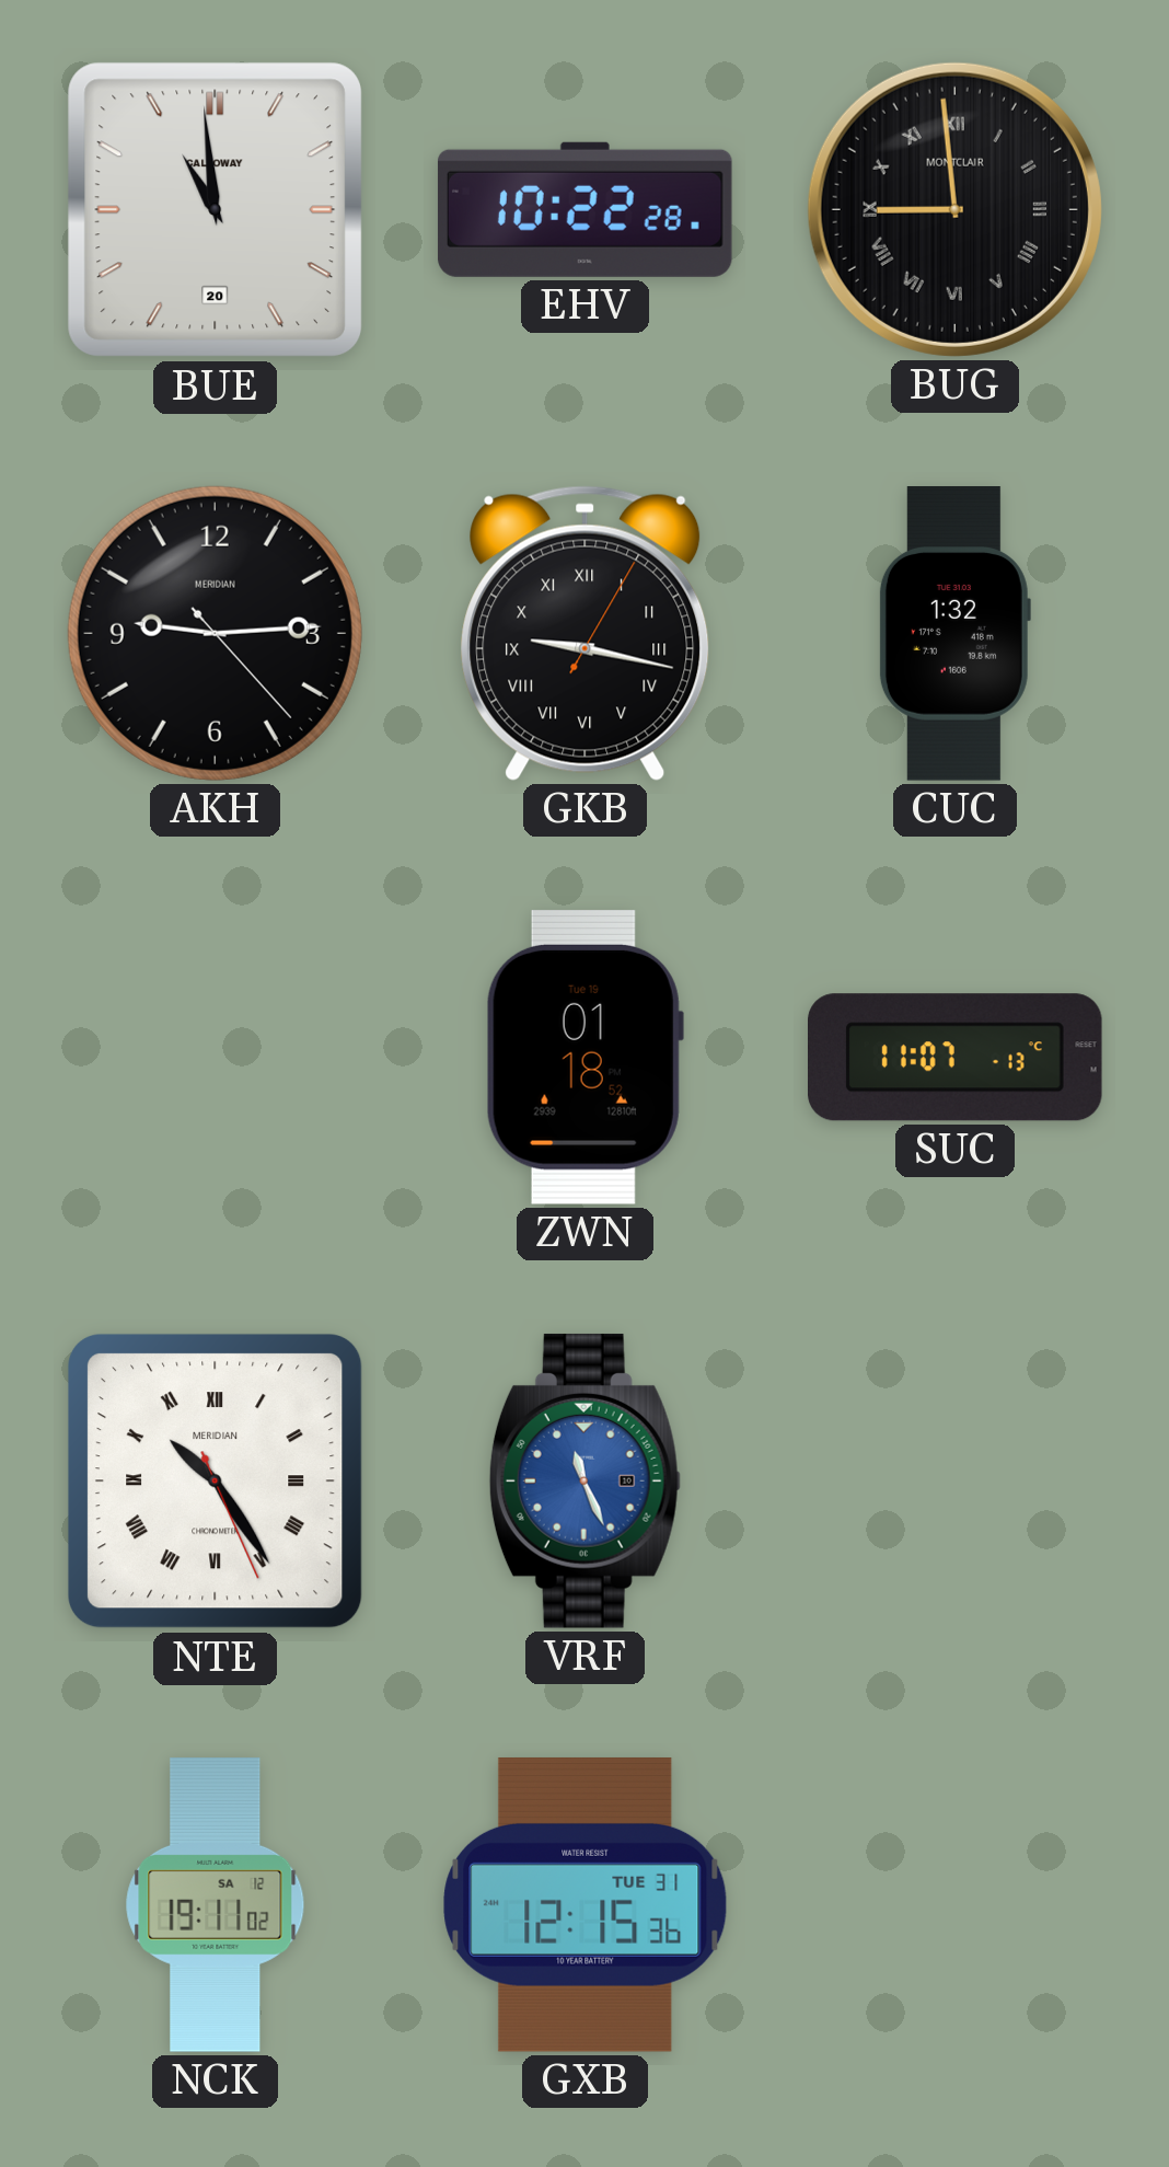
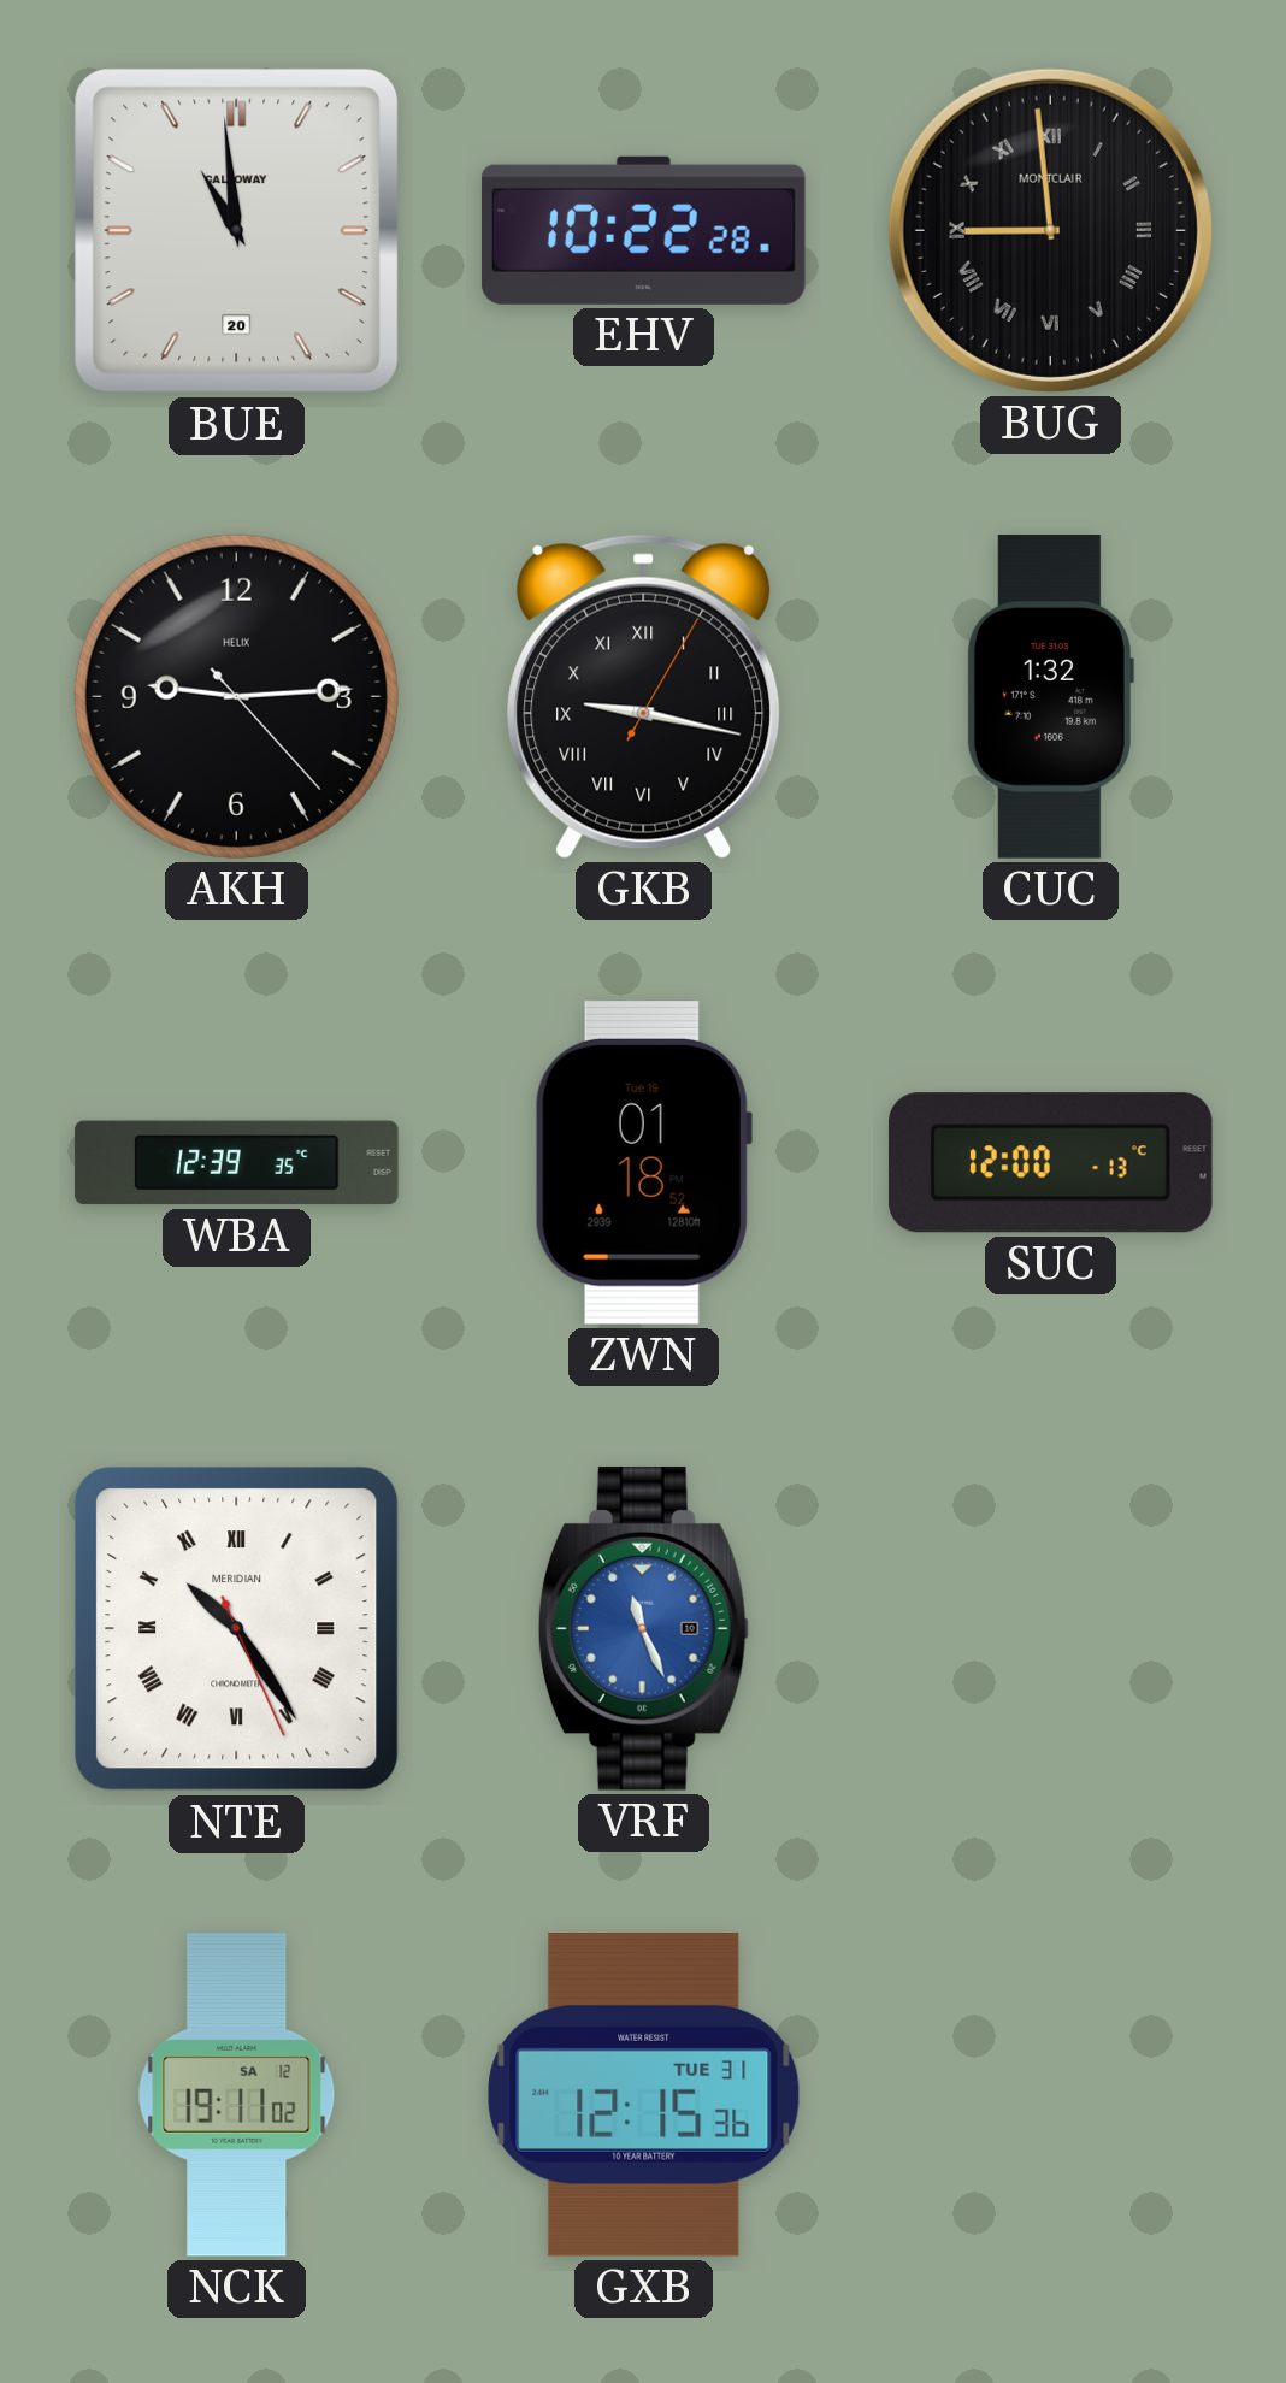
AKH brand: MERIDIAN -> HELIX (236, 696)
WBA: none -> 12:39 (237, 1163)
SUC: 11:07 -> 12:00 (1051, 1163)
